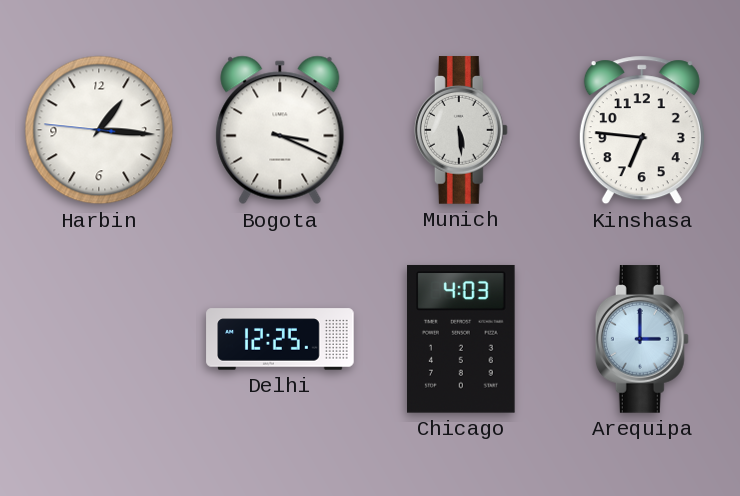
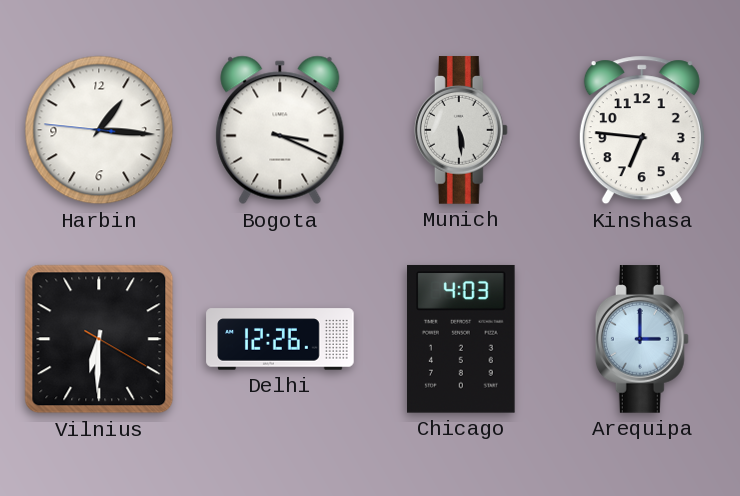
Vilnius: none -> 6:30 (99, 339)
Delhi: 12:25 -> 12:26 (280, 339)
